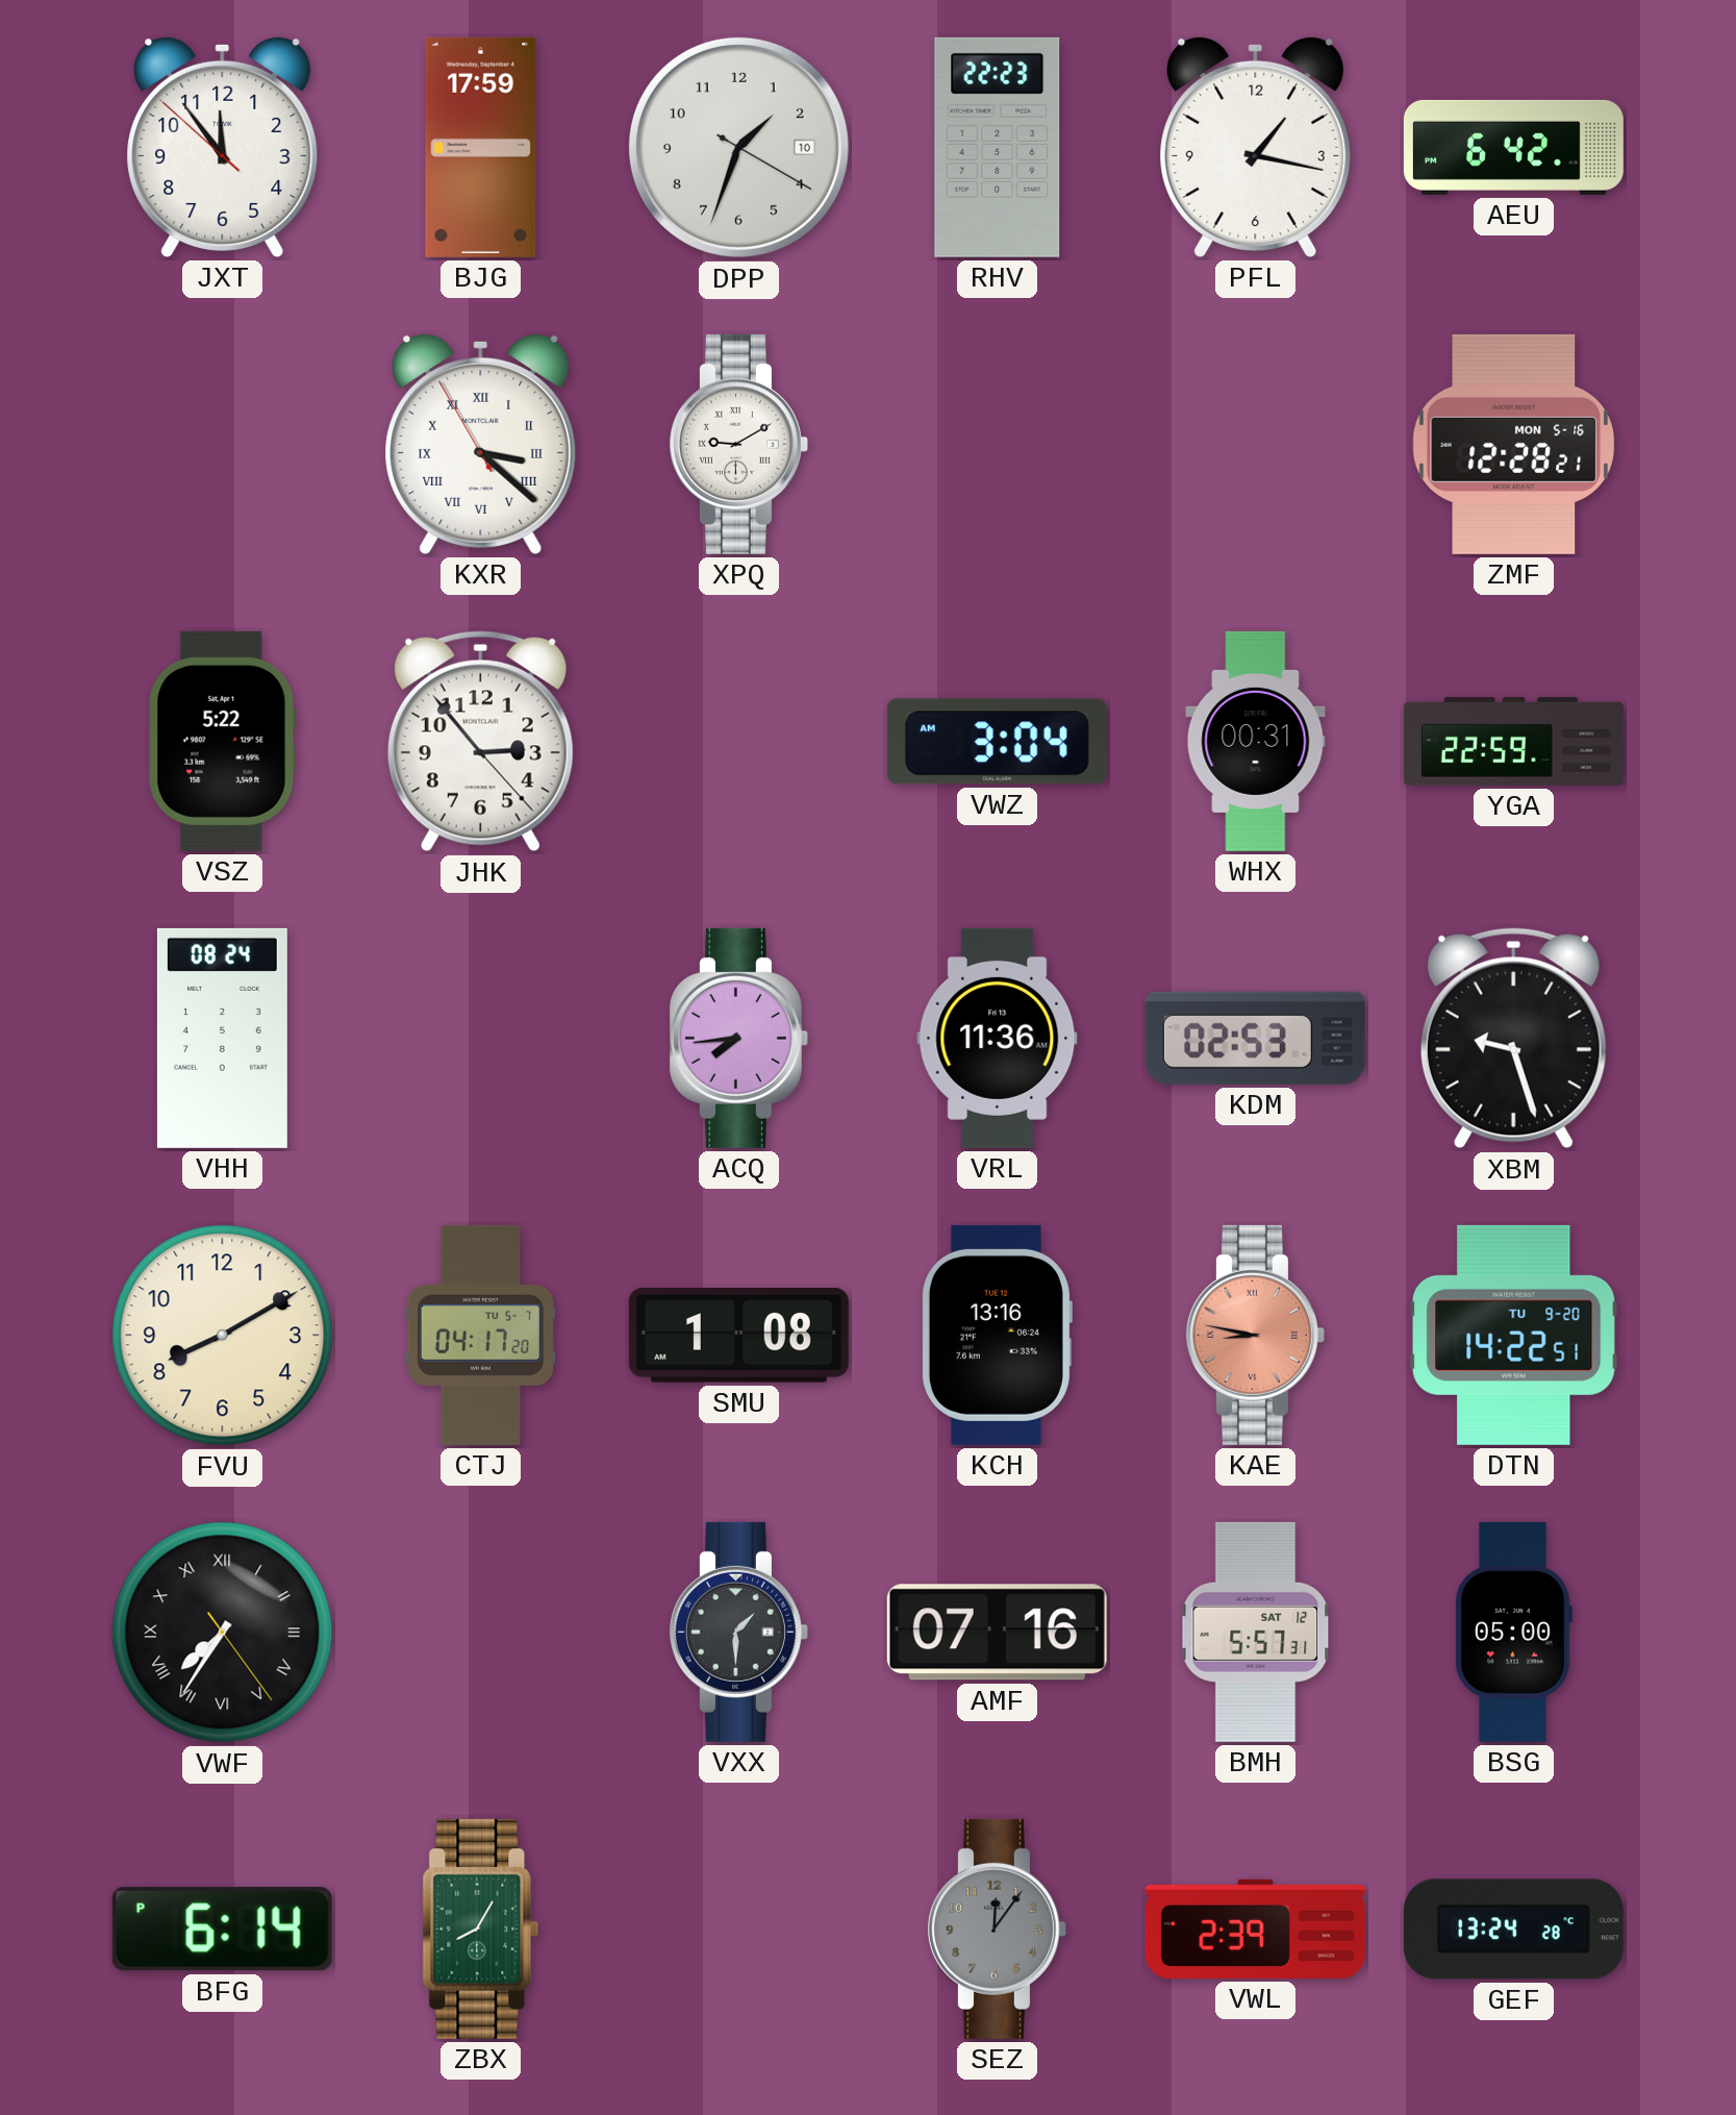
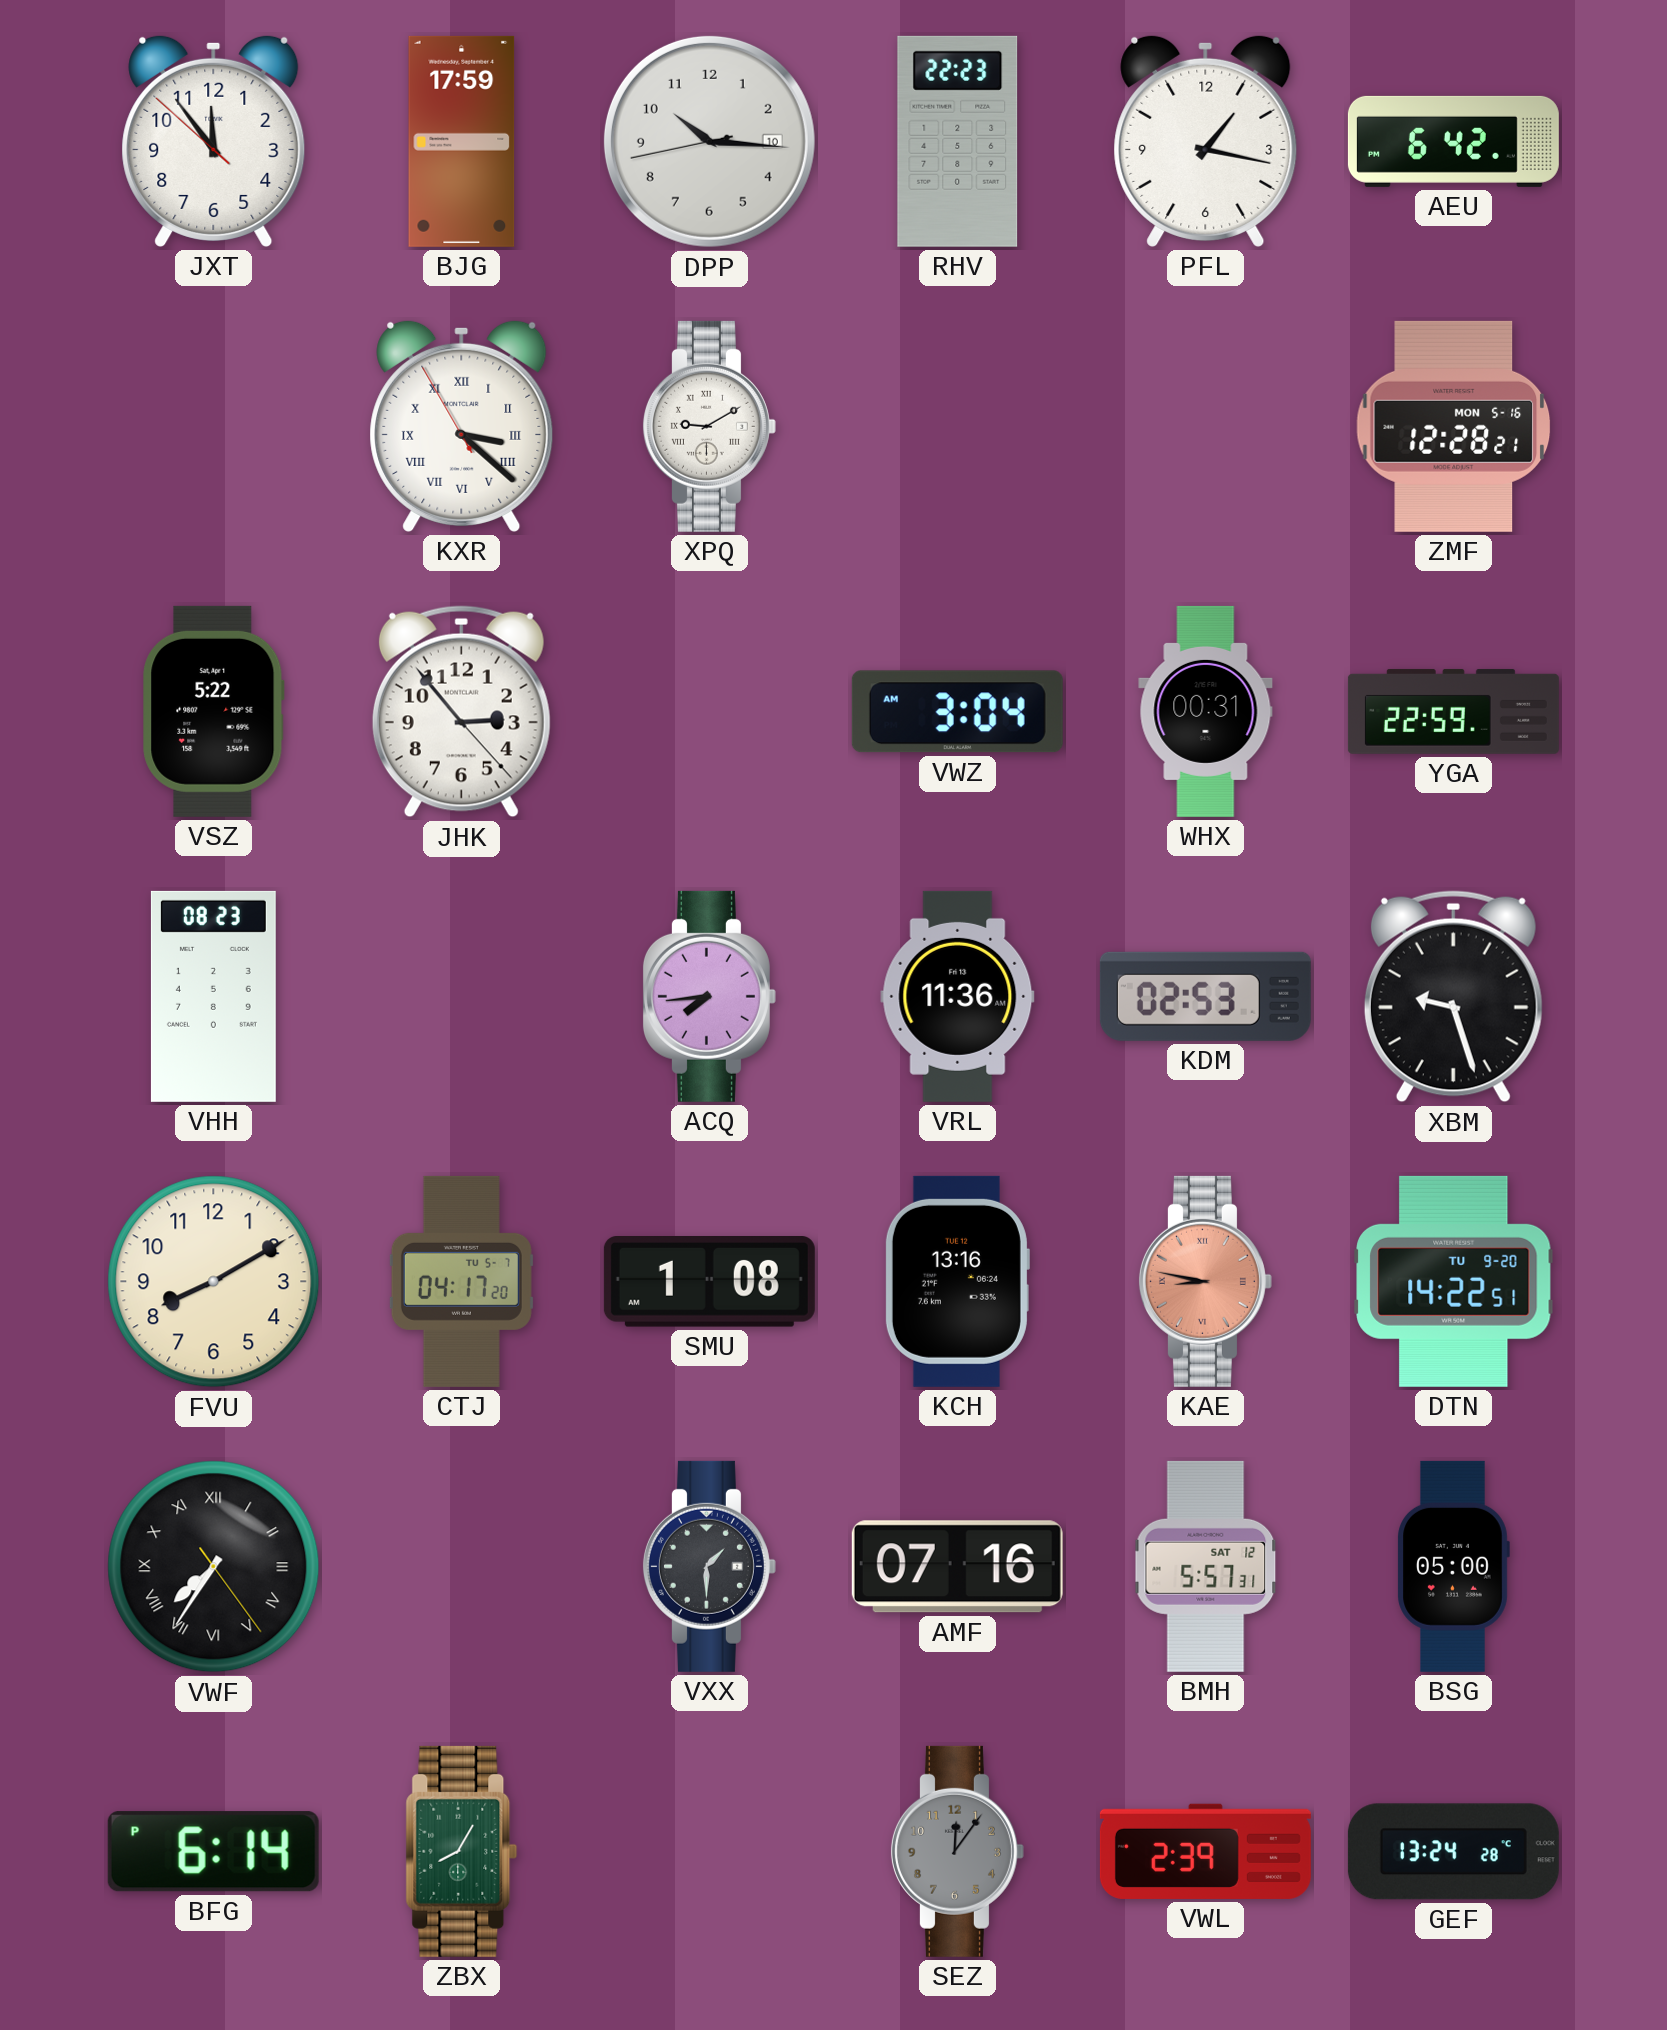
DPP: 1:33 -> 10:15 (709, 141)
VHH: 08:24 -> 08:23 (213, 996)
